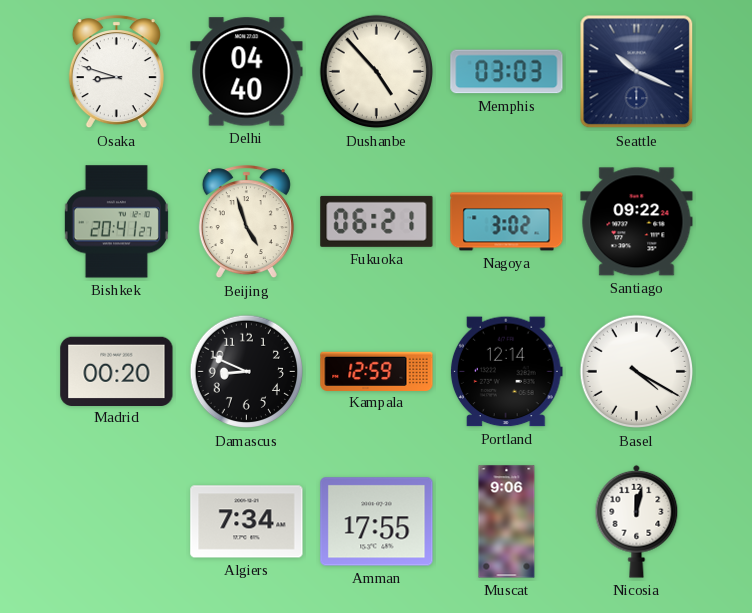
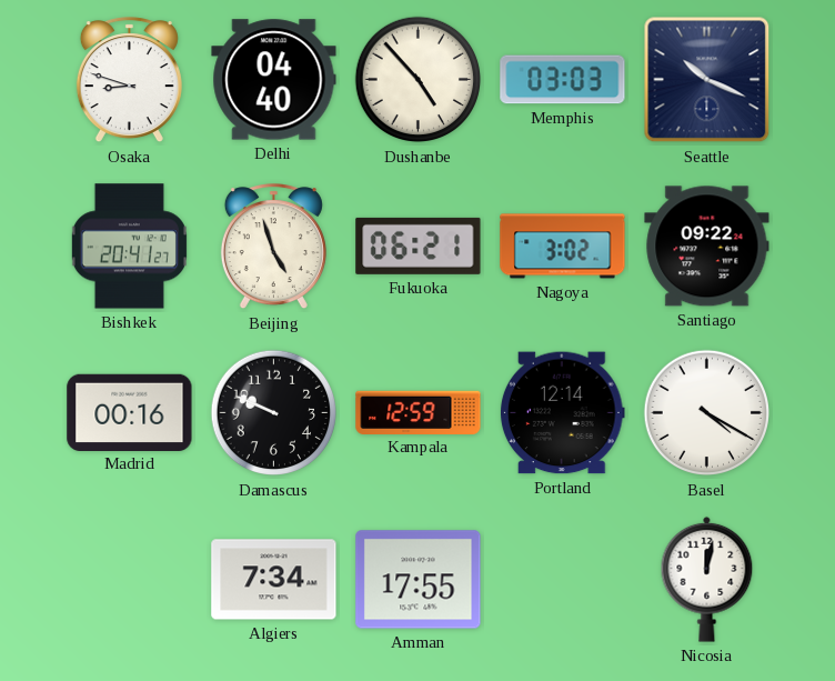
Madrid: 00:20 -> 00:16 (130, 412)
Damascus: 8:49 -> 9:49 (274, 413)
Muscat: 9:06 -> none (507, 522)
